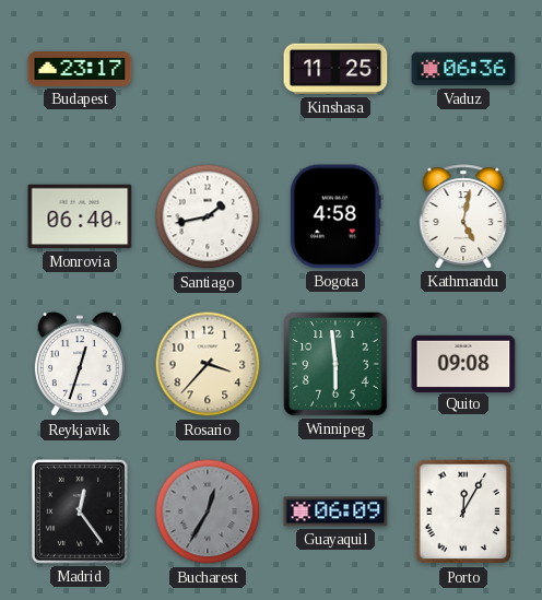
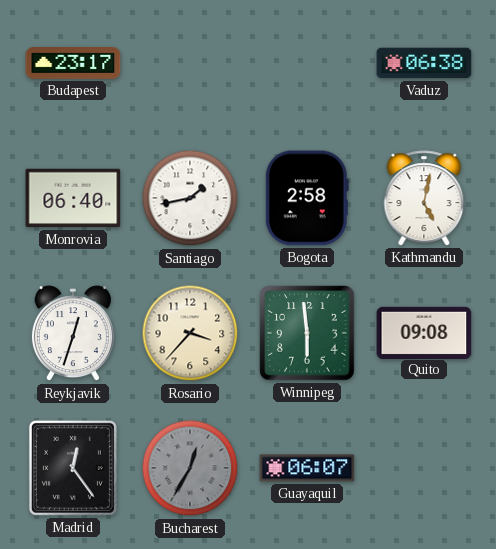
Kinshasa: 11:25 -> none (335, 69)
Vaduz: 06:36 -> 06:38 (424, 63)
Bogota: 4:58 -> 2:58 (307, 198)
Guayaquil: 06:09 -> 06:07 (307, 468)
Porto: 12:05 -> none (463, 511)
